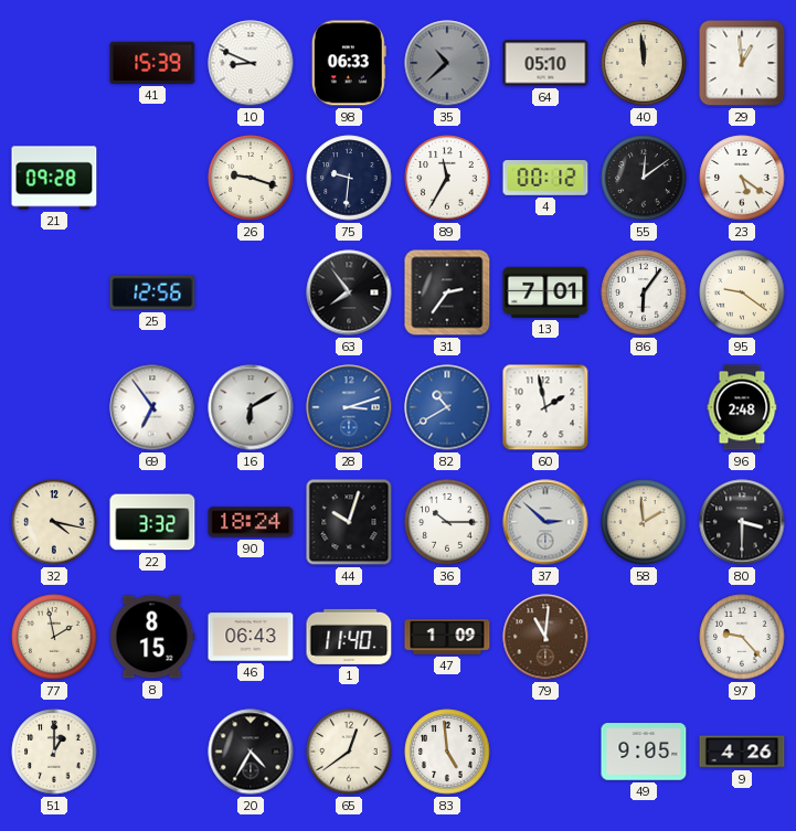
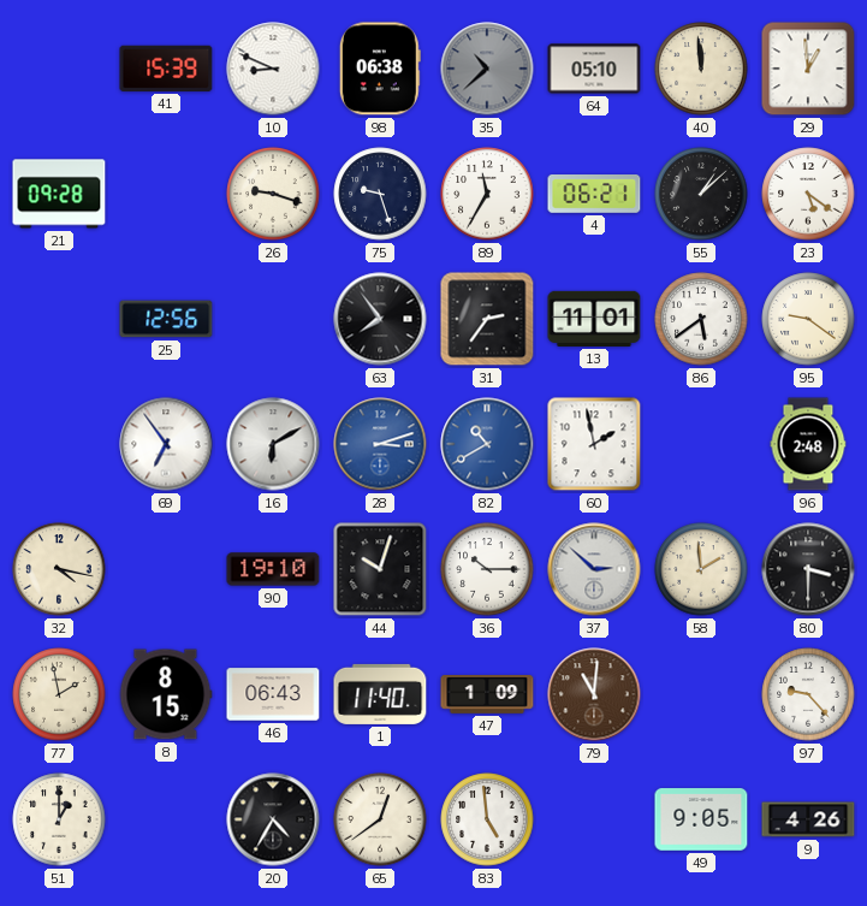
98: 06:33 -> 06:38 (380, 69)
75: 9:31 -> 9:27 (380, 194)
4: 00:12 -> 06:21 (594, 195)
55: 12:09 -> 1:08 (701, 194)
13: 7:01 -> 11:01 (594, 319)
86: 6:06 -> 5:39 (701, 319)
22: 3:32 -> none (152, 522)
90: 18:24 -> 19:10 (273, 569)
